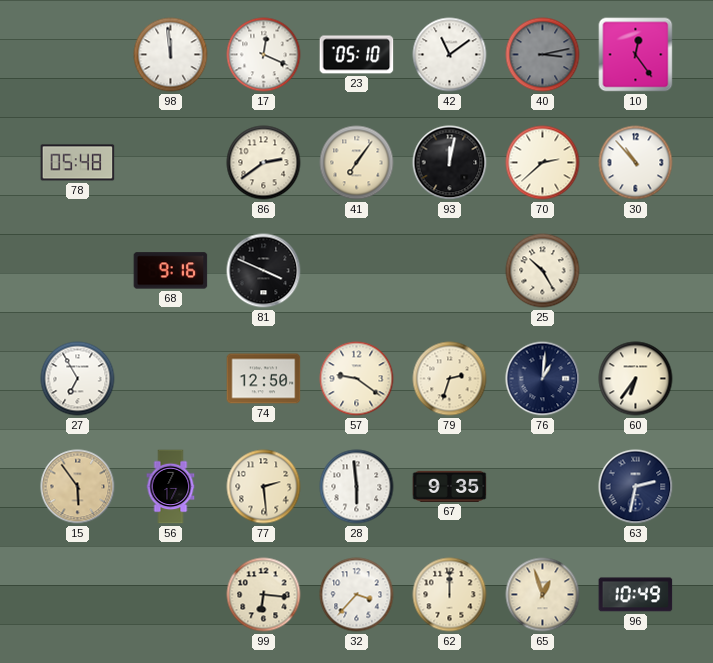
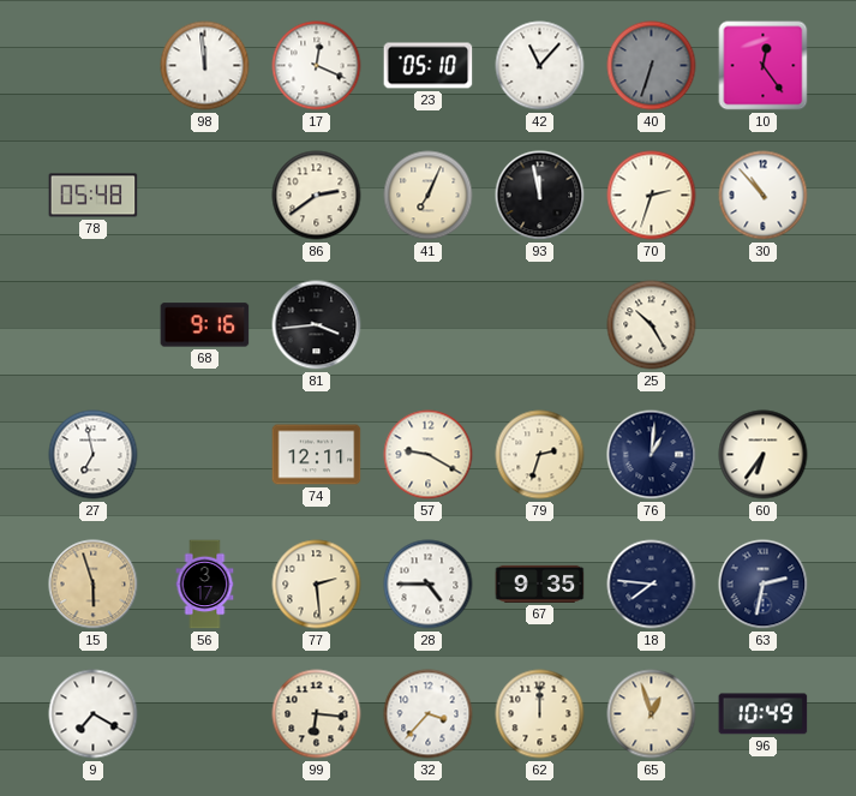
42: 11:09 -> 11:07 (540, 66)
40: 3:13 -> 6:33 (652, 66)
41: 7:06 -> 7:04 (429, 196)
93: 12:02 -> 11:58 (540, 196)
70: 2:38 -> 2:33 (652, 196)
81: 3:49 -> 3:44 (317, 325)
27: 6:55 -> 6:58 (94, 455)
74: 12:50 -> 12:11 (317, 455)
57: 9:21 -> 9:20 (429, 455)
15: 5:54 -> 5:57 (94, 585)
56: 7:17 -> 3:17 (205, 585)
28: 5:59 -> 4:45 (429, 585)
18: none -> 7:46 (652, 585)
9: none -> 7:20 (94, 714)
